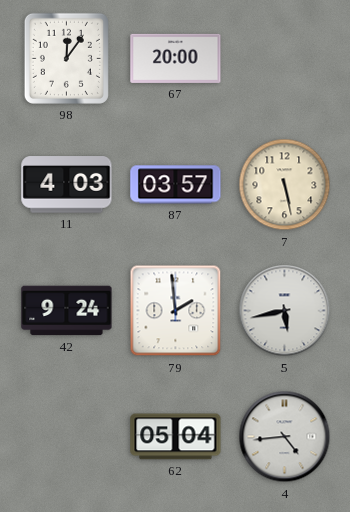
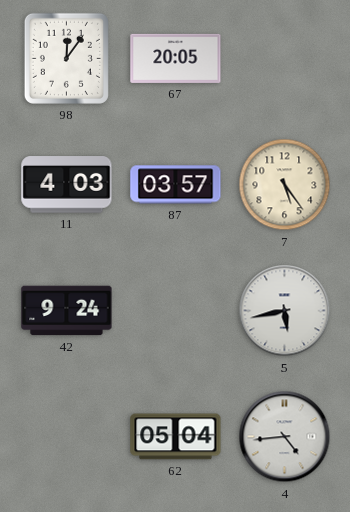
67: 20:00 -> 20:05 (176, 58)
7: 5:28 -> 5:24 (285, 185)
79: 1:59 -> none (176, 311)
